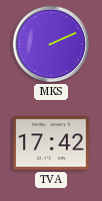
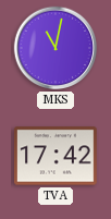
MKS: 2:11 -> 11:02 (55, 48)
